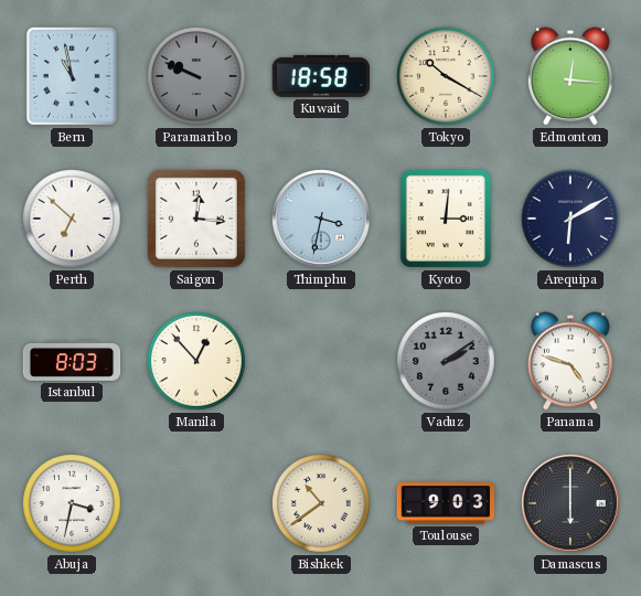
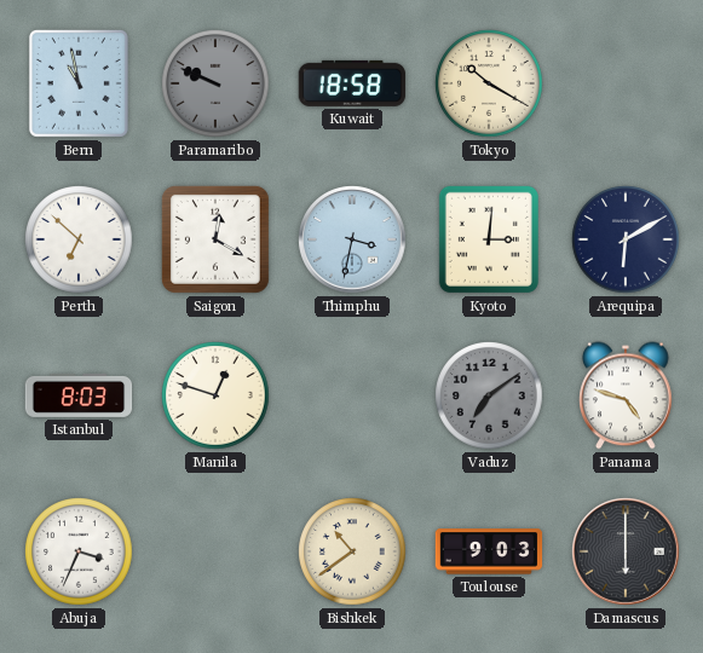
Edmonton: 12:16 -> none (570, 76)
Saigon: 12:16 -> 12:20 (215, 239)
Manila: 12:53 -> 12:48 (215, 395)
Vaduz: 2:09 -> 7:09 (489, 395)
Abuja: 3:32 -> 3:34 (79, 551)
